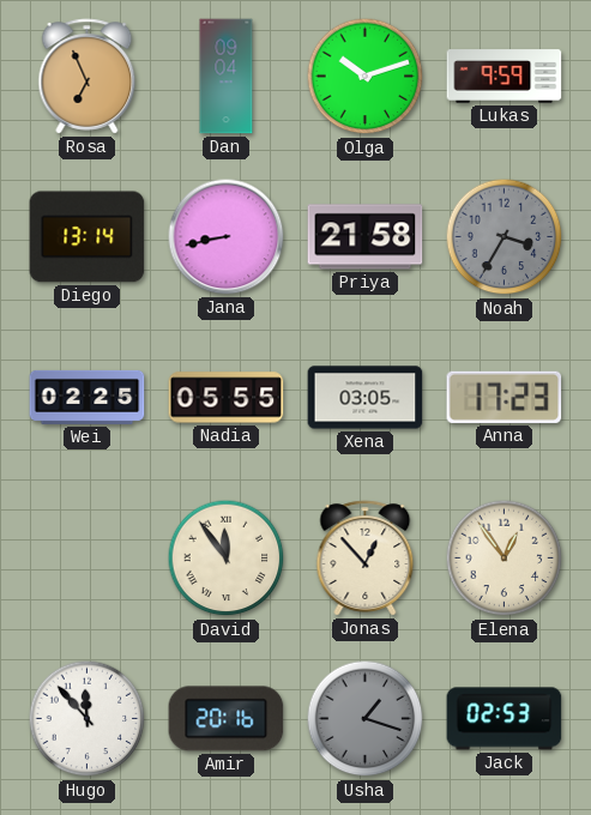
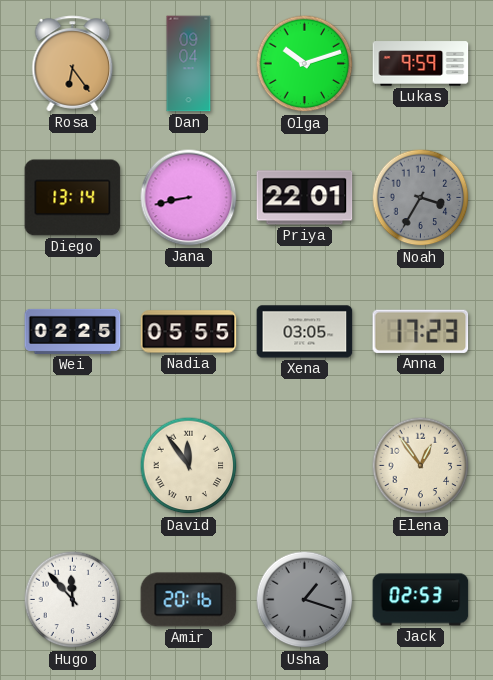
Rosa: 6:56 -> 6:24 (73, 64)
Priya: 21:58 -> 22:01 (305, 198)
Jonas: 12:53 -> none (366, 559)
